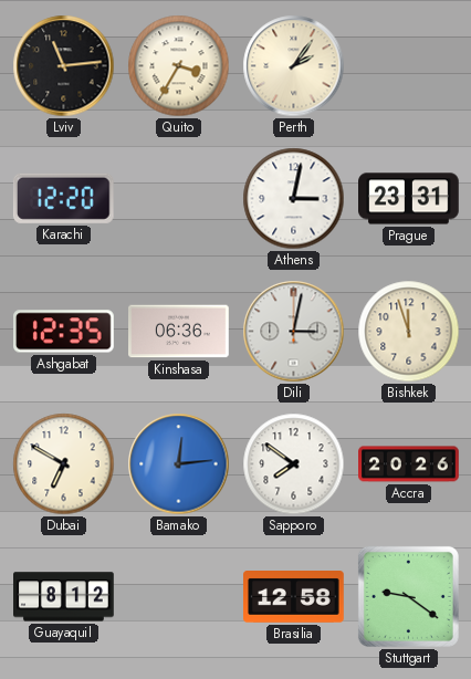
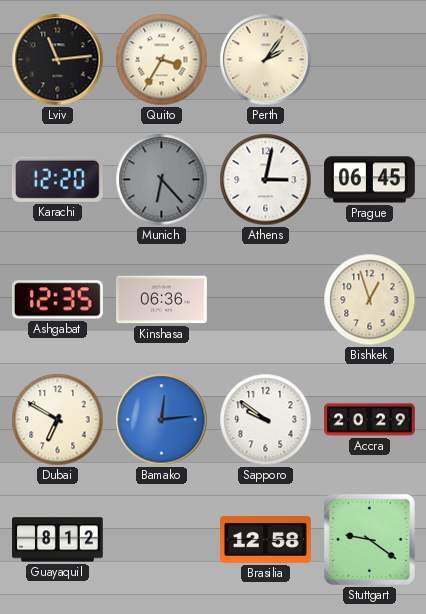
Munich: none -> 6:23 (162, 180)
Prague: 23:31 -> 06:45 (370, 180)
Dili: 3:02 -> none (294, 332)
Bishkek: 11:57 -> 12:57 (370, 300)
Sapporo: 7:51 -> 9:51 (266, 420)
Accra: 20:26 -> 20:29 (370, 420)
